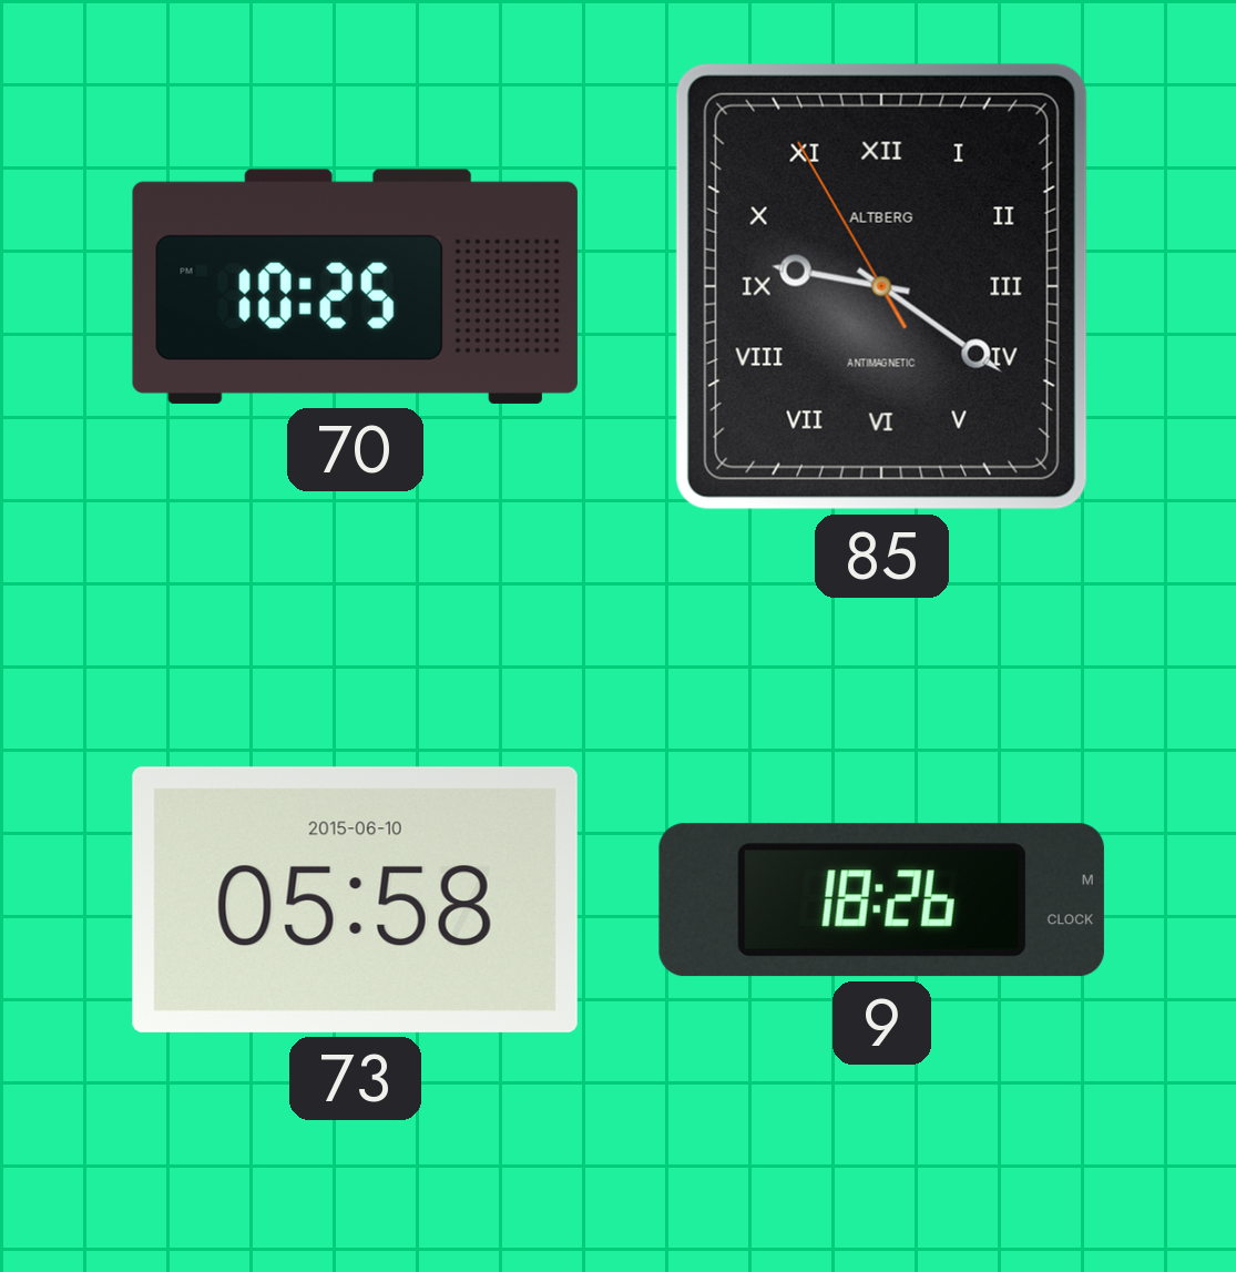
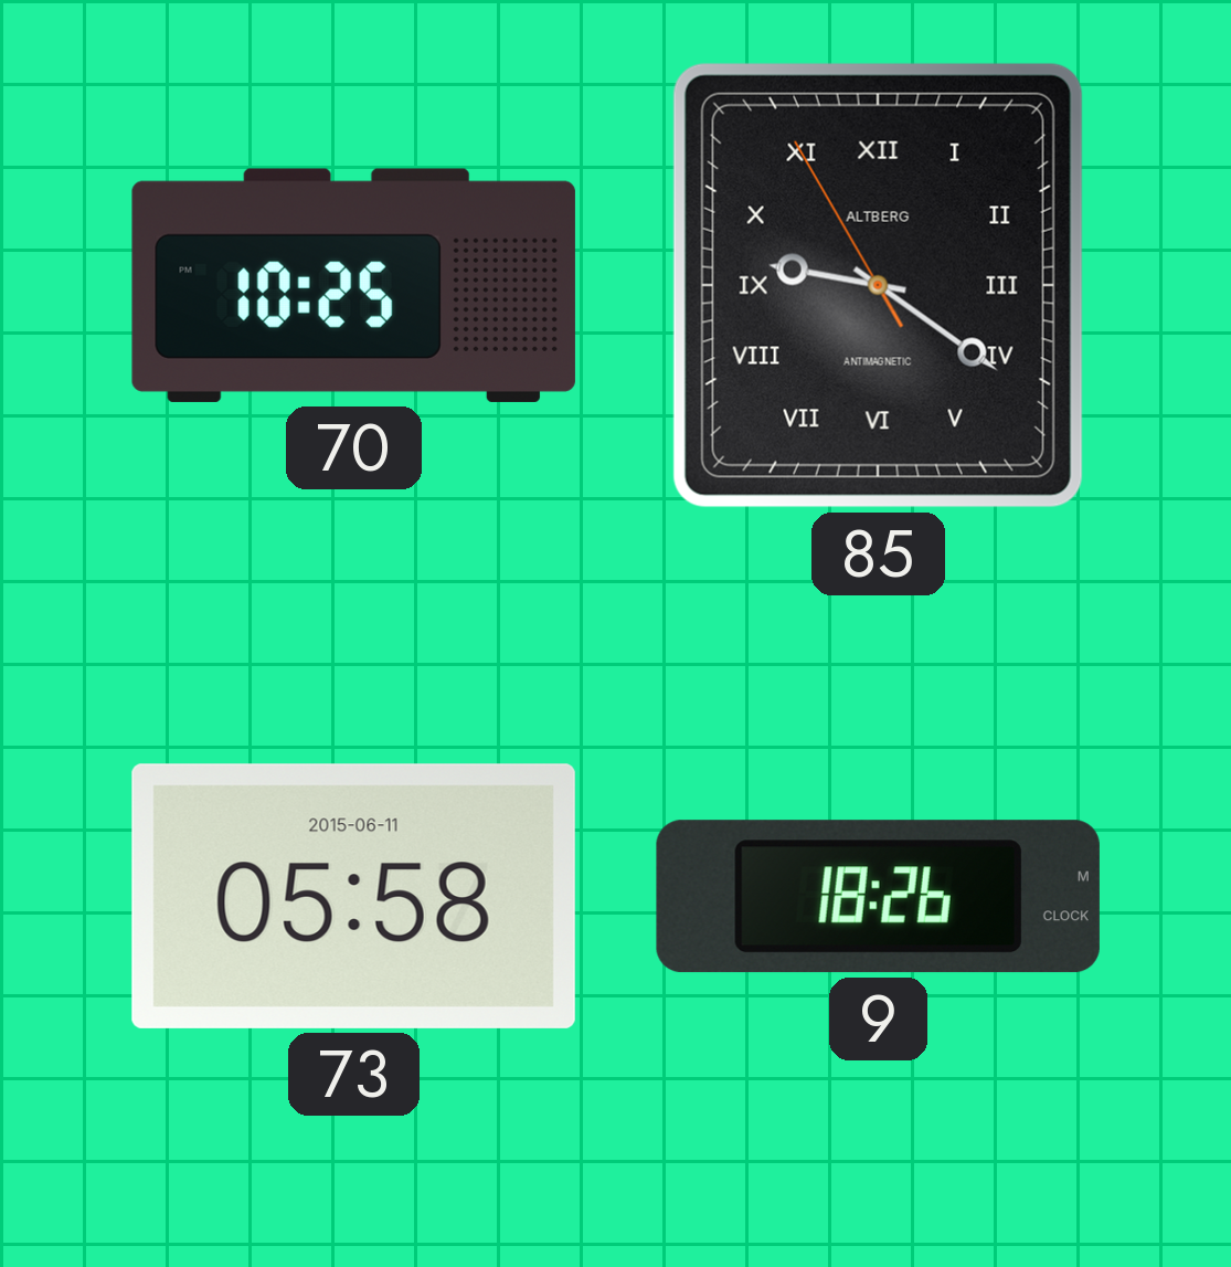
73 date: 2015-06-10 -> 2015-06-11 (353, 896)
